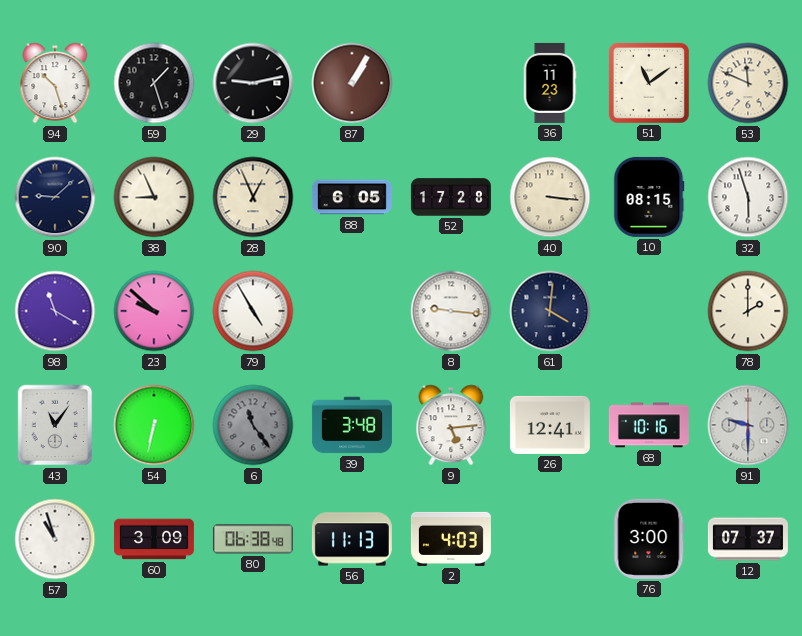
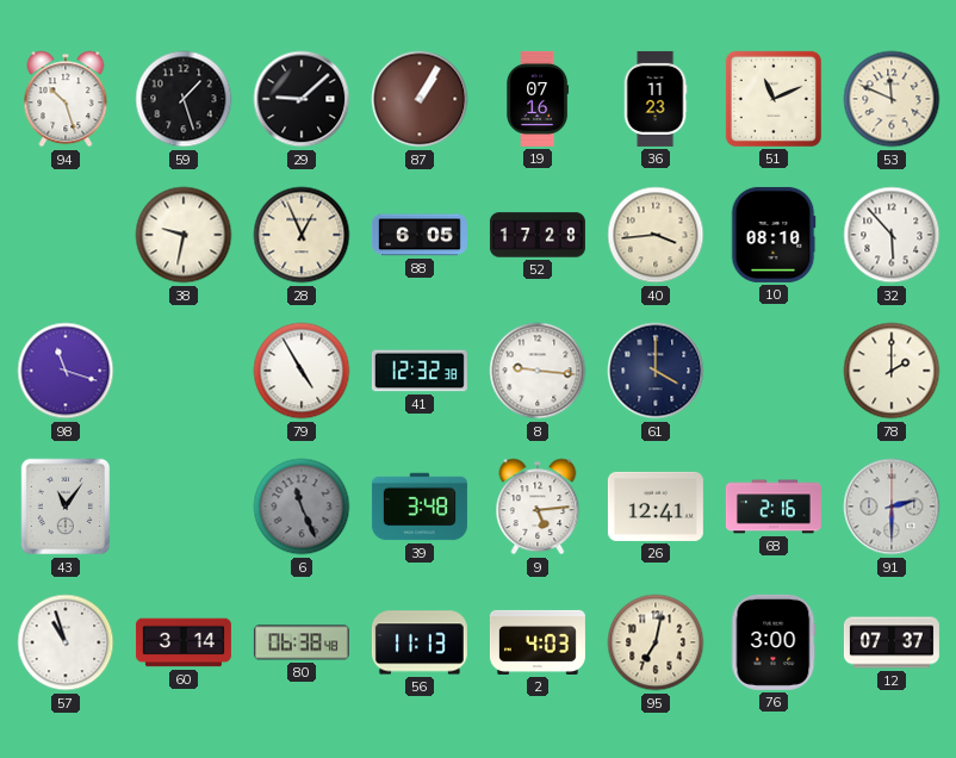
29: 9:13 -> 9:08 (302, 99)
19: none -> 07:16 (536, 99)
51: 11:09 -> 11:11 (774, 99)
90: 9:08 -> none (55, 197)
38: 8:56 -> 9:32 (184, 235)
40: 3:16 -> 3:44 (656, 235)
10: 08:15 -> 08:10 (774, 235)
32: 5:57 -> 5:53 (892, 235)
98: 11:20 -> 11:18 (66, 371)
23: 9:52 -> none (154, 311)
41: none -> 12:32 (420, 371)
61: 4:01 -> 4:00 (656, 371)
54: 6:32 -> none (154, 425)
6: 11:24 -> 11:26 (302, 507)
68: 10:16 -> 2:16 (774, 507)
91: 9:30 -> 2:30 (892, 507)
60: 3:09 -> 3:14 (184, 642)
95: none -> 7:02 (656, 642)
